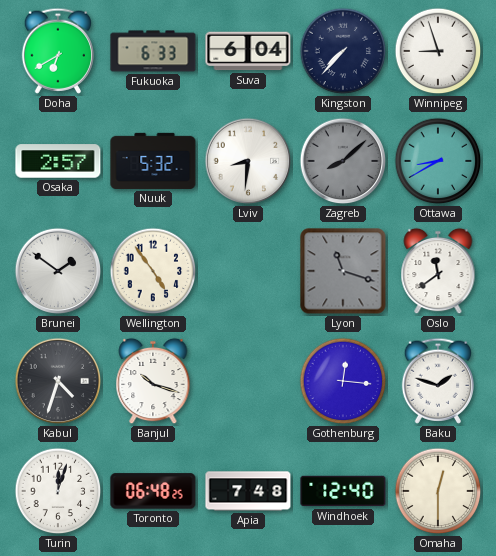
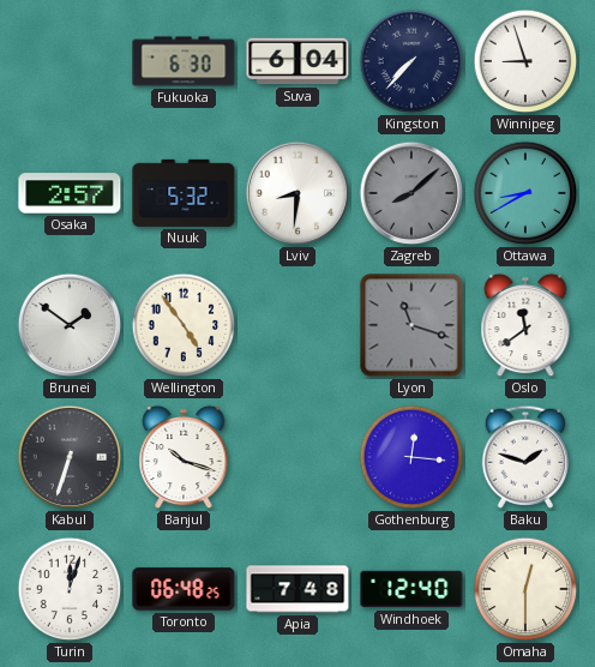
Doha: 6:40 -> none (57, 51)
Fukuoka: 6:33 -> 6:30 (184, 61)
Kabul: 4:33 -> 6:33 (70, 457)
